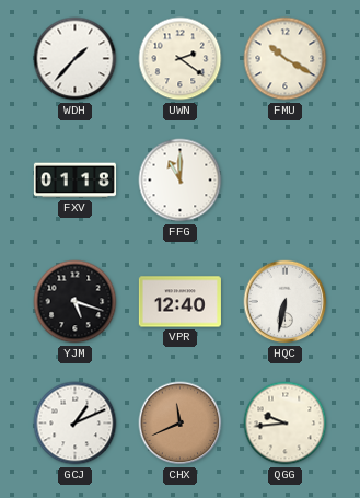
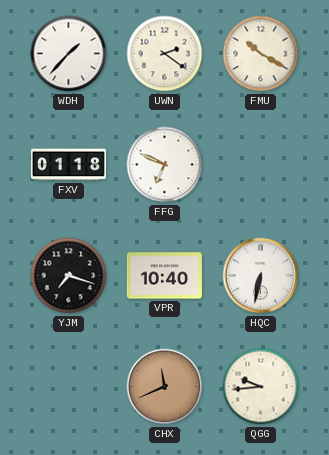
FFG: 11:00 -> 6:49 (165, 165)
YJM: 5:18 -> 7:18 (69, 276)
VPR: 12:40 -> 10:40 (164, 276)
GCJ: 1:11 -> none (76, 424)
